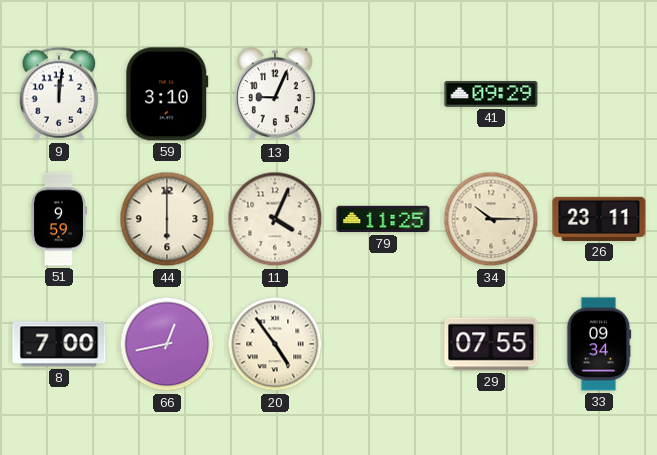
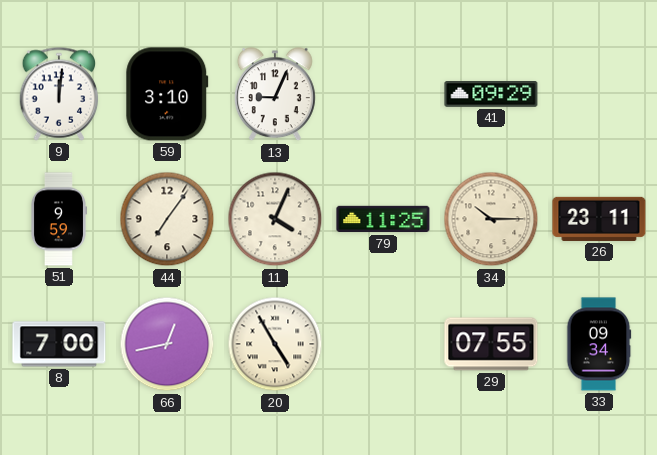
44: 6:00 -> 7:06 (167, 219)
20: 4:54 -> 4:55 (275, 344)
